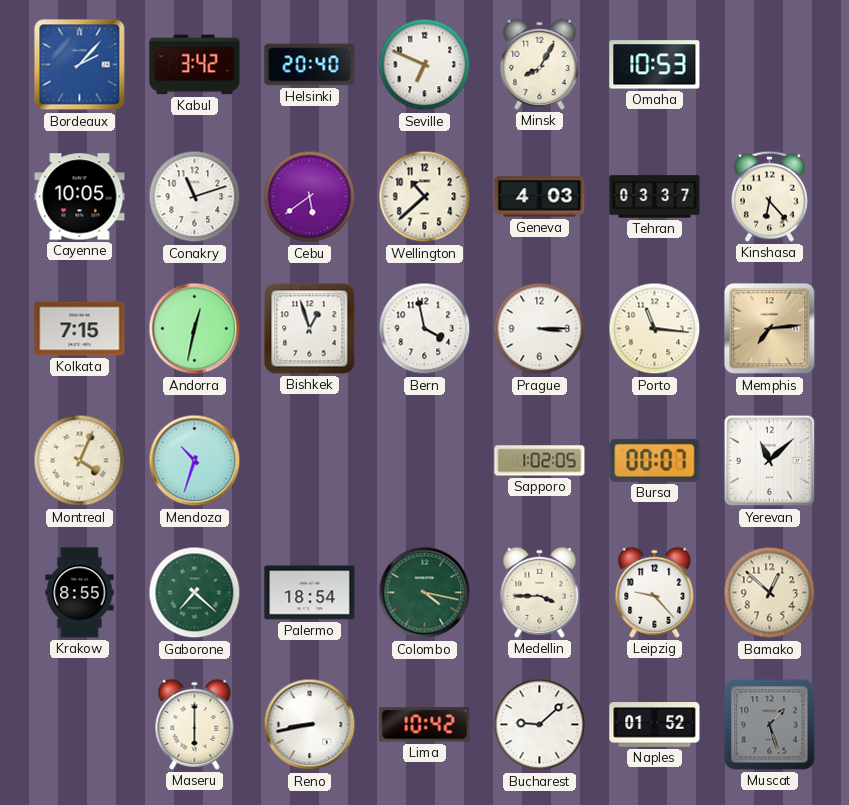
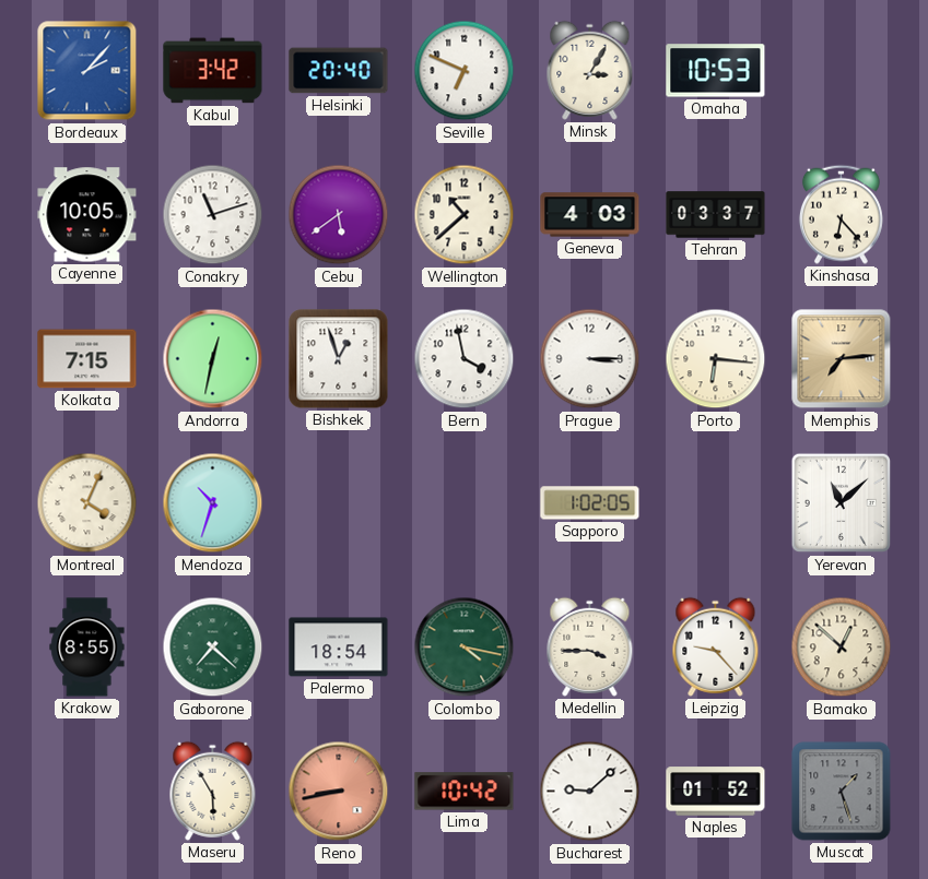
Minsk: 8:05 -> 3:05 (590, 70)
Porto: 11:16 -> 6:16 (716, 359)
Bursa: 00:07 -> none (655, 460)
Maseru: 6:00 -> 5:55 (213, 791)
Reno dial: white -> salmon (339, 792)
